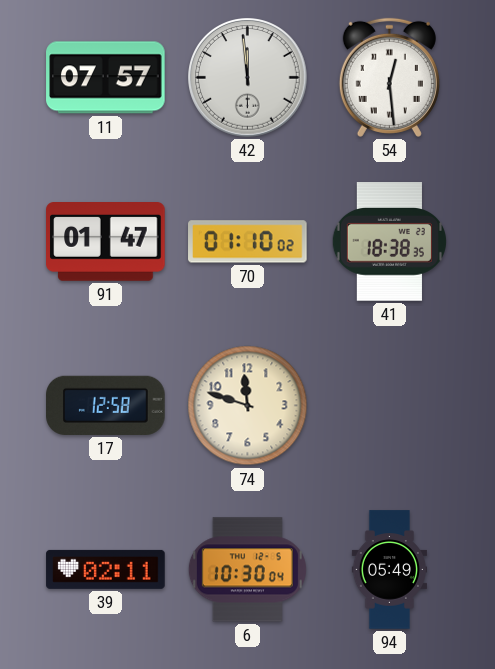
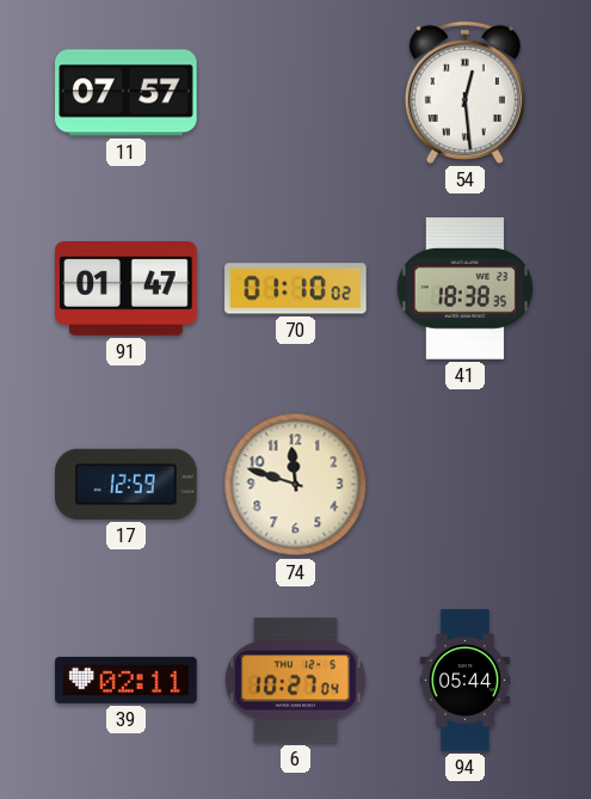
42: 11:59 -> none (248, 78)
17: 12:58 -> 12:59 (127, 484)
6: 10:30 -> 10:27 (295, 681)
94: 05:49 -> 05:44 (464, 681)
